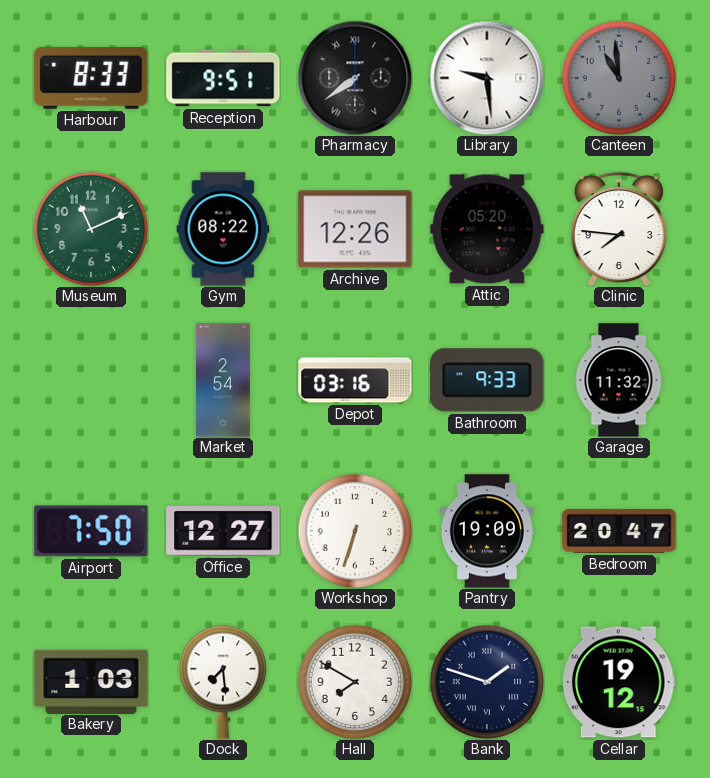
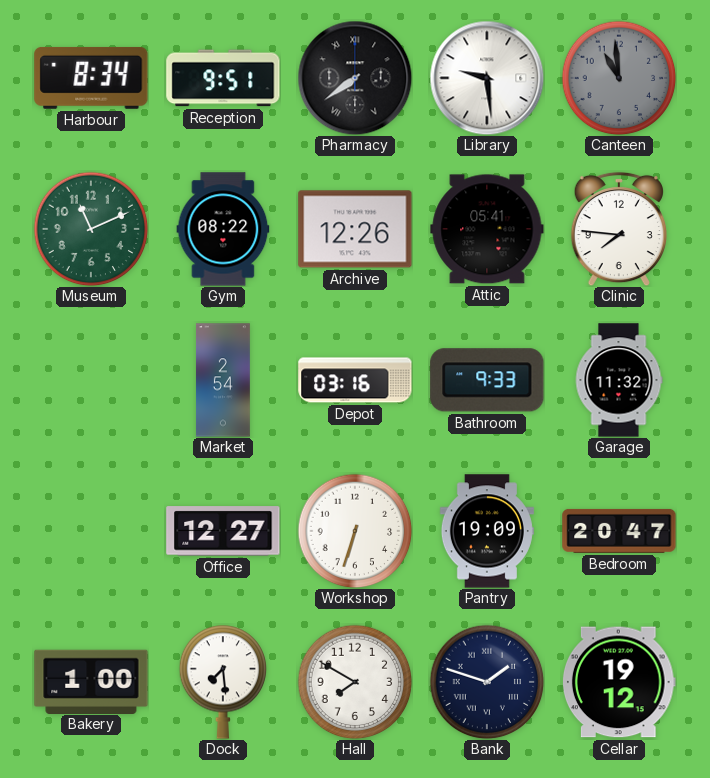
Harbour: 8:33 -> 8:34 (91, 78)
Attic: 05:20 -> 05:41 (487, 229)
Airport: 7:50 -> none (91, 531)
Bakery: 1:03 -> 1:00 (91, 681)
